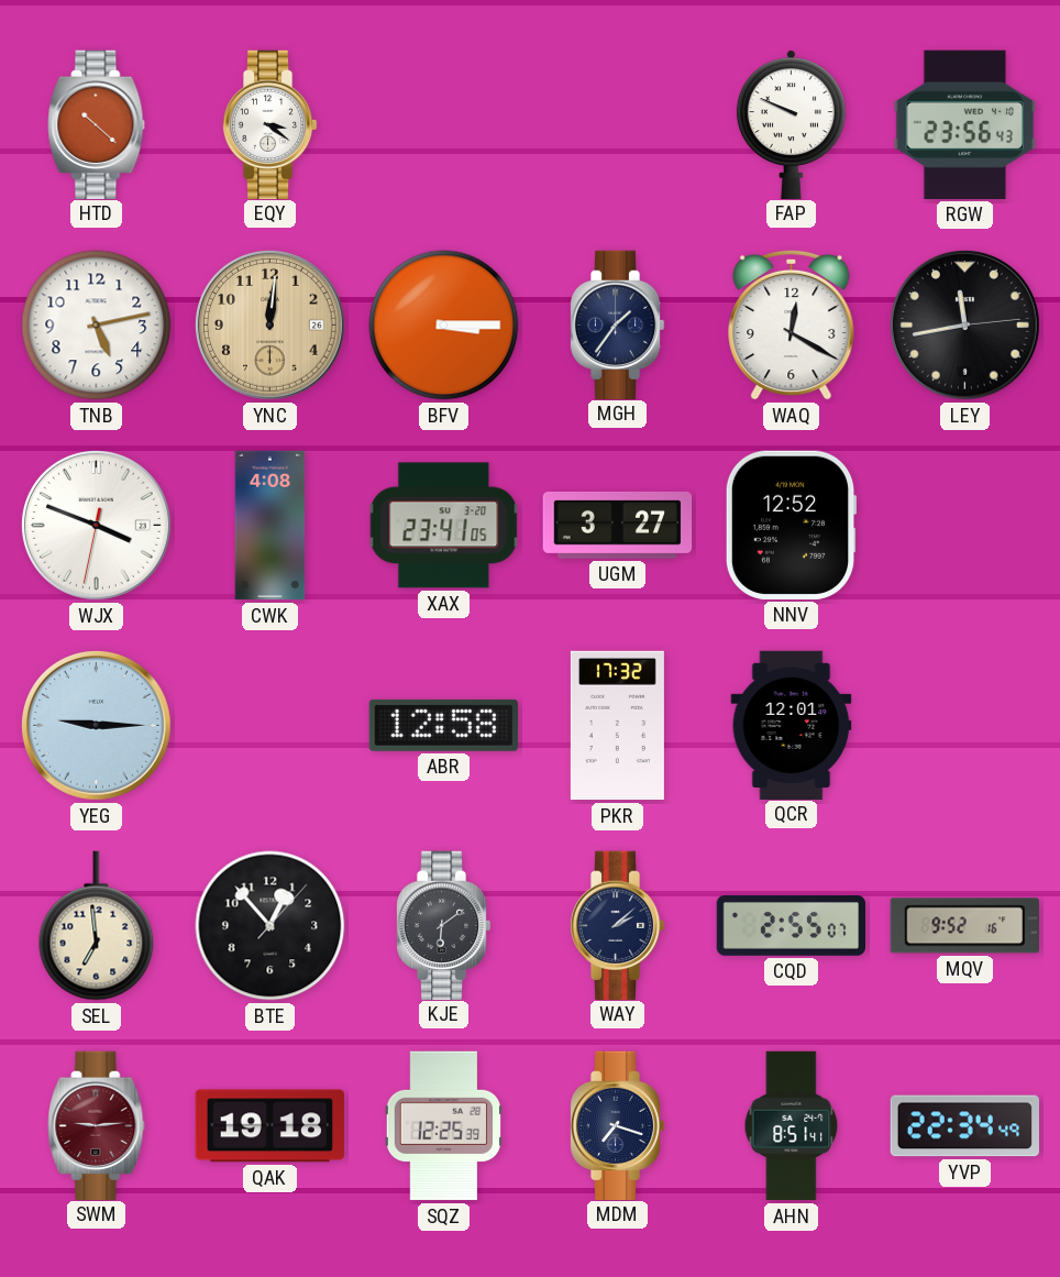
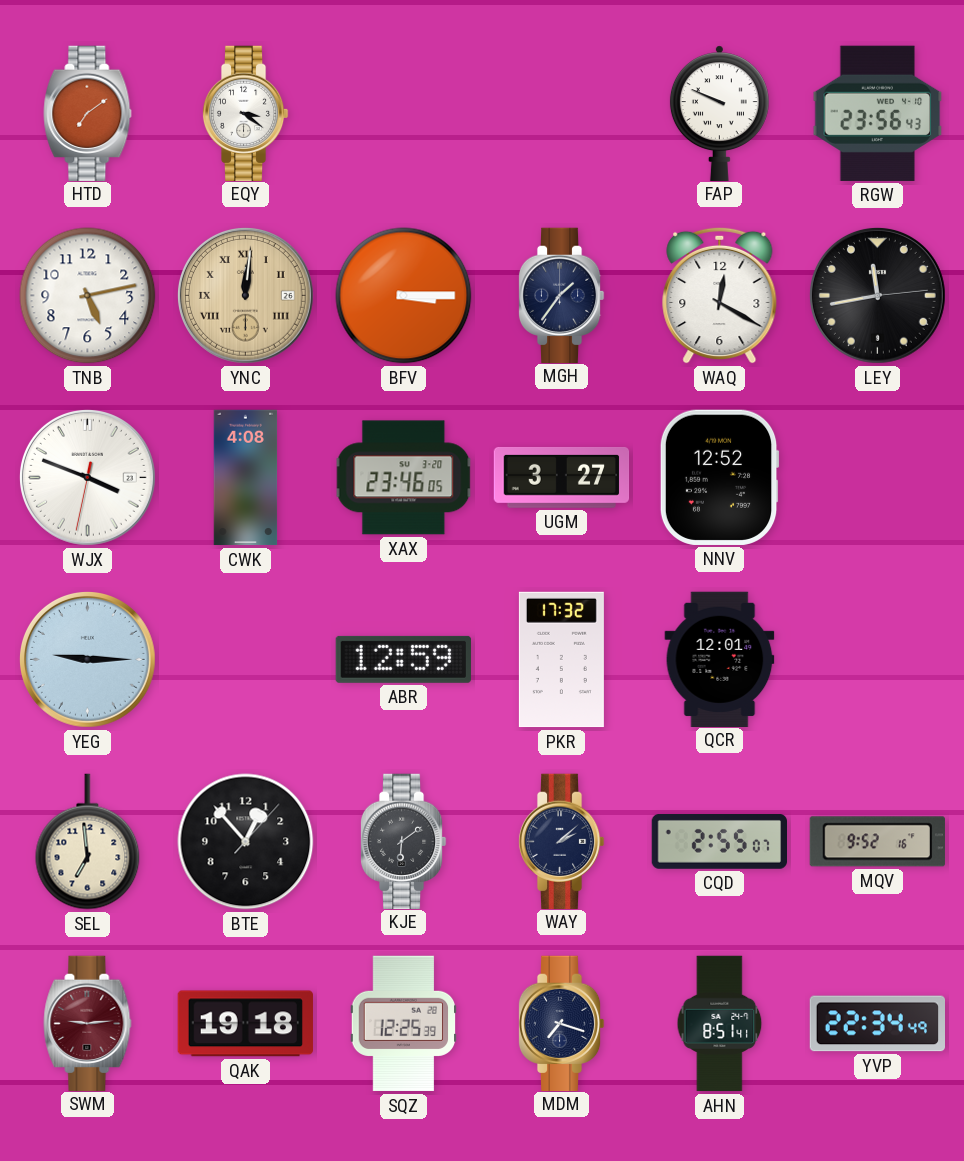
HTD: 10:22 -> 7:09 (88, 113)
YNC numerals: Arabic -> Roman (245, 295)
XAX: 23:41 -> 23:46 (404, 478)
ABR: 12:58 -> 12:59 (403, 659)
